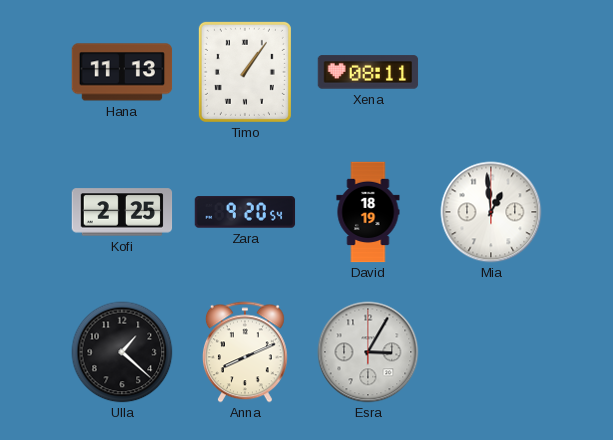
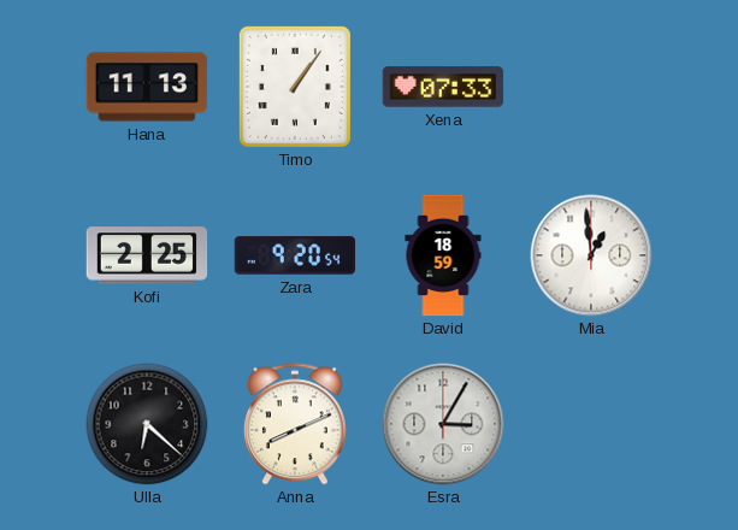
Xena: 08:11 -> 07:33 (443, 87)
David: 18:19 -> 18:59 (443, 255)
Ulla: 1:22 -> 6:22 (147, 424)
